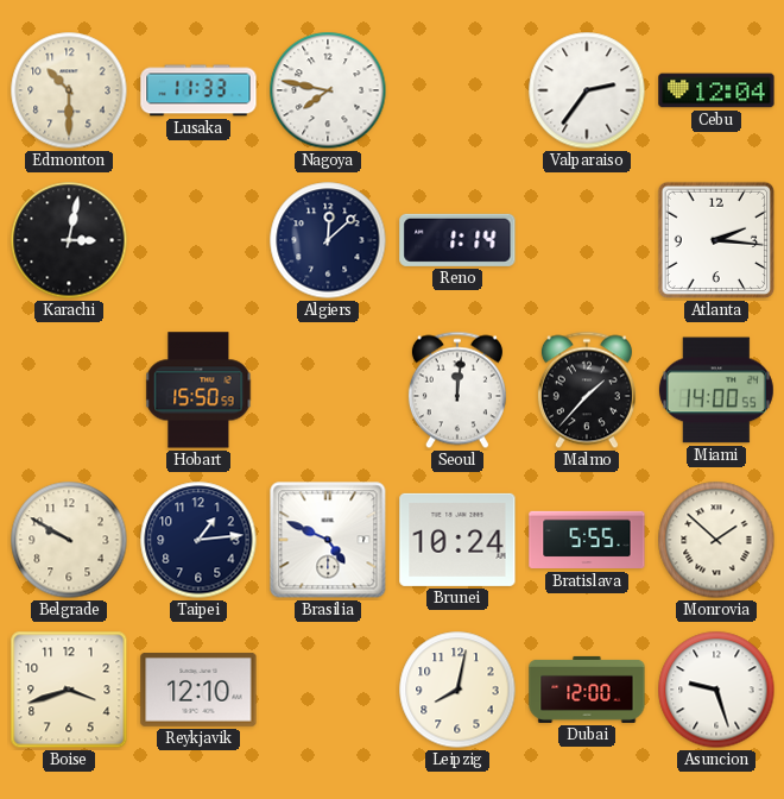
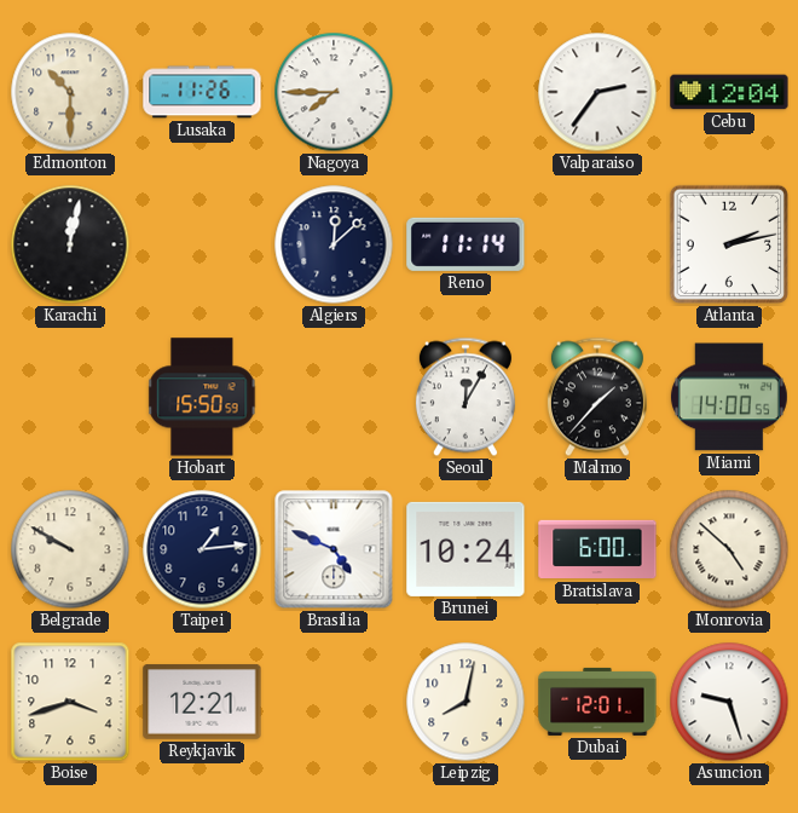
Lusaka: 11:33 -> 11:26 (202, 92)
Nagoya: 7:47 -> 7:45 (334, 92)
Karachi: 3:02 -> 12:02 (70, 244)
Reno: 1:14 -> 11:14 (465, 244)
Atlanta: 2:16 -> 2:13 (729, 244)
Seoul: 12:01 -> 12:05 (465, 397)
Bratislava: 5:55 -> 6:00 (597, 549)
Monrovia: 1:52 -> 4:52 (729, 549)
Reykjavik: 12:10 -> 12:21 (202, 703)
Dubai: 12:00 -> 12:01 (597, 702)
